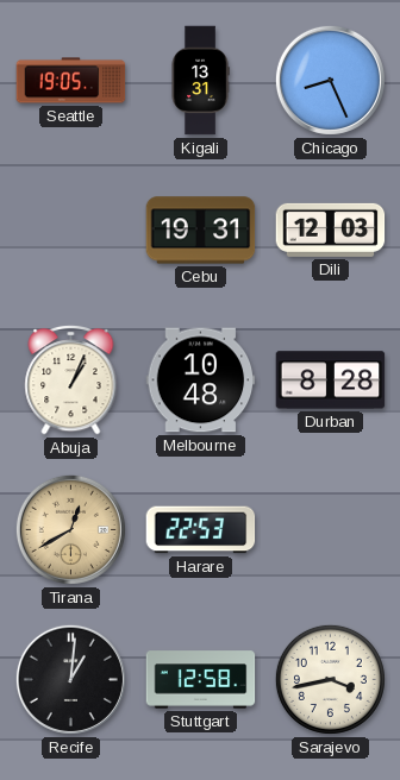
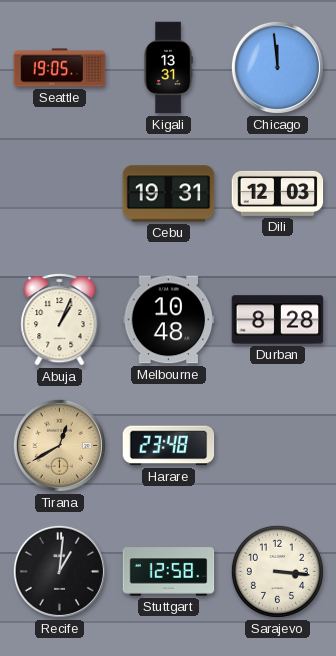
Chicago: 8:26 -> 11:59 (277, 67)
Harare: 22:53 -> 23:48 (169, 446)
Sarajevo: 3:43 -> 3:16 (277, 571)
